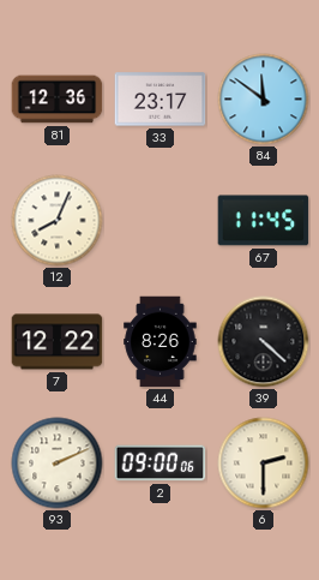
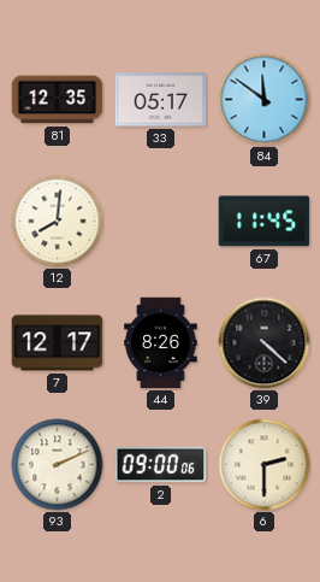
81: 12:36 -> 12:35 (58, 100)
33: 23:17 -> 05:17 (161, 100)
12: 8:04 -> 8:01 (58, 222)
7: 12:22 -> 12:17 (58, 343)
